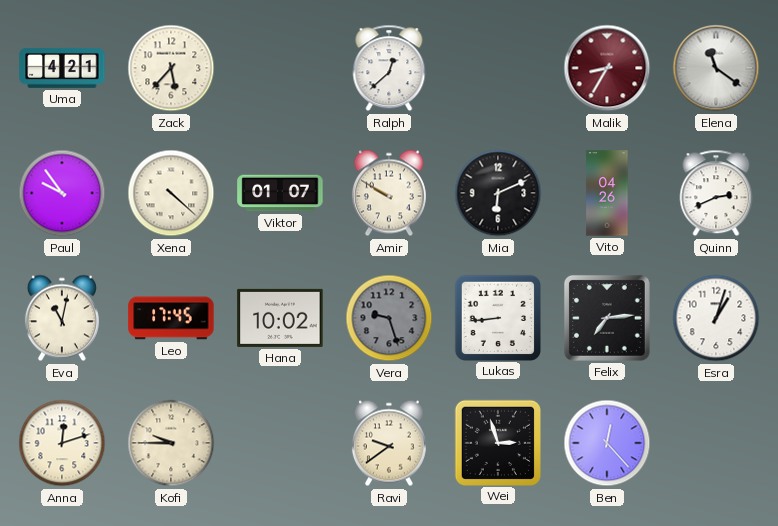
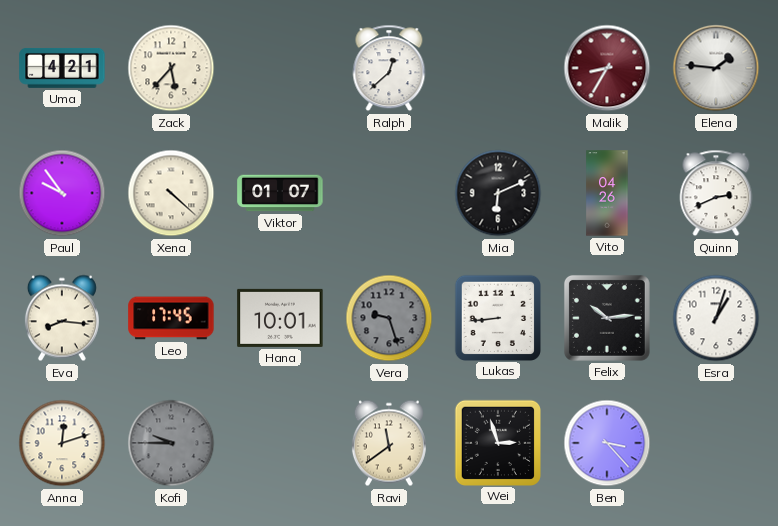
Elena: 11:21 -> 1:46 (716, 68)
Amir: 9:50 -> none (389, 193)
Eva: 11:02 -> 8:16 (62, 318)
Hana: 10:02 -> 10:01 (280, 318)
Felix: 7:14 -> 10:14 (607, 318)
Kofi dial: cream -> grey (171, 443)
Ravi: 9:39 -> 11:39 (389, 443)
Ben: 12:23 -> 3:23 (607, 443)
